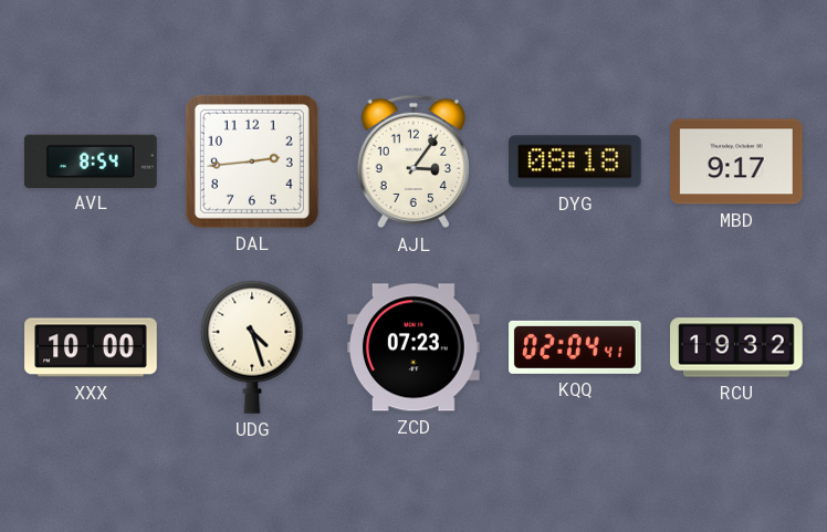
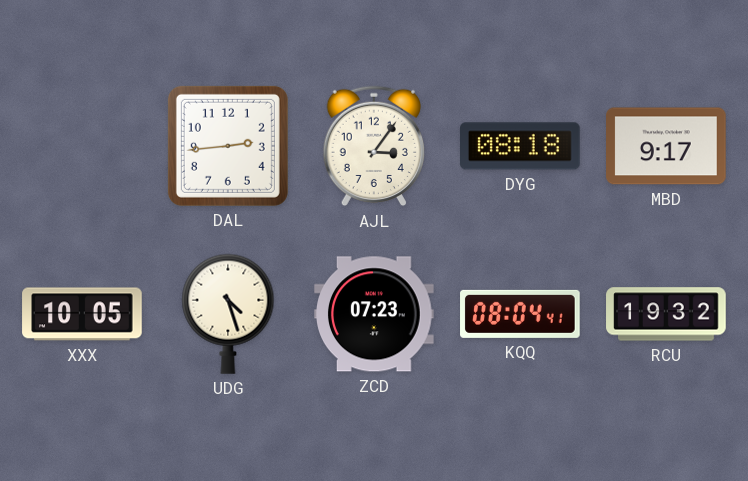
AVL: 8:54 -> none (91, 160)
XXX: 10:00 -> 10:05 (82, 314)
KQQ: 02:04 -> 08:04 (520, 314)
